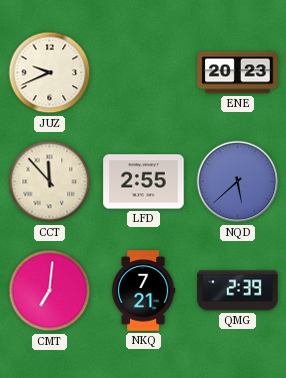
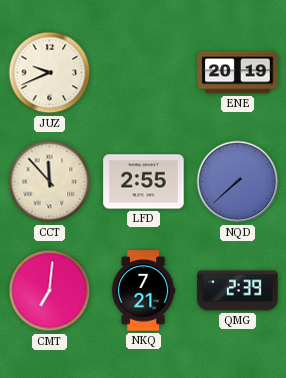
ENE: 20:23 -> 20:19 (238, 73)
NQD: 5:38 -> 7:38 (238, 182)
